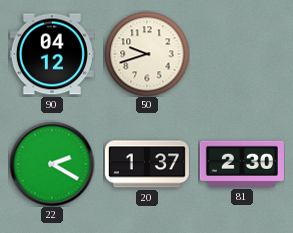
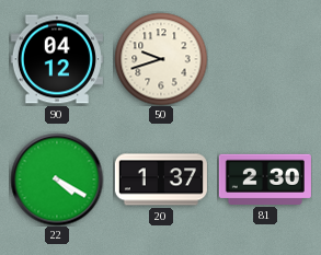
22: 2:20 -> 4:20 (57, 179)
